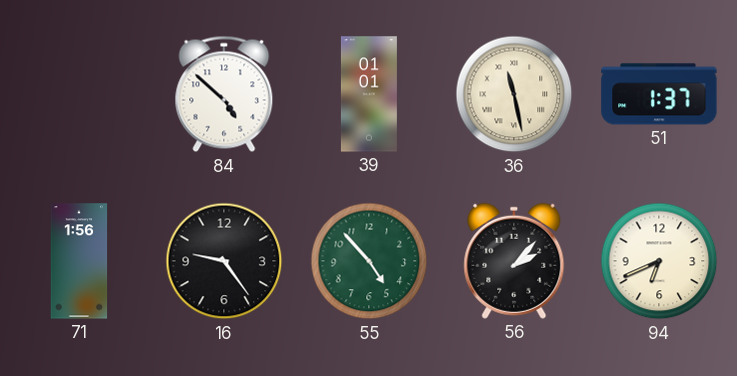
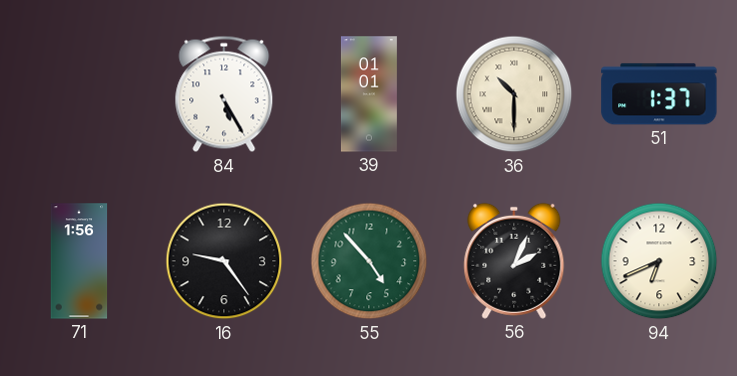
84: 4:52 -> 5:25 (224, 94)
36: 11:28 -> 10:30 (514, 94)
56: 2:07 -> 2:04 (514, 261)
